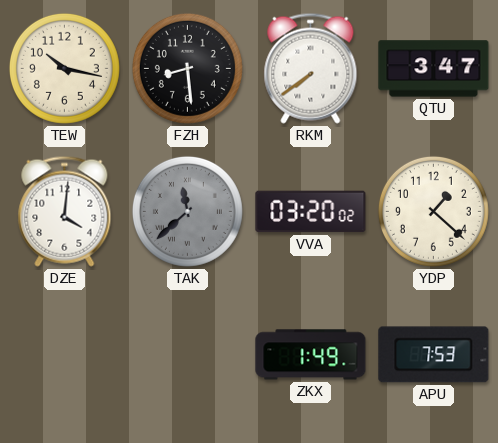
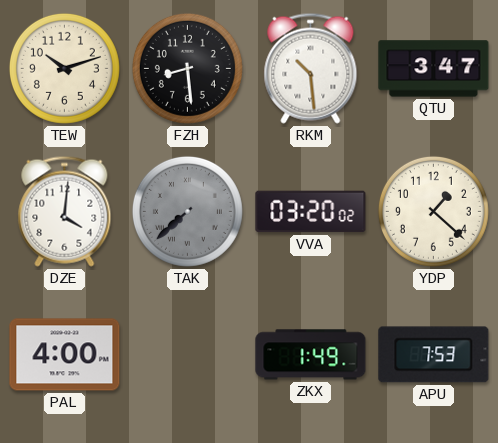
TEW: 10:17 -> 10:12 (64, 68)
RKM: 7:39 -> 10:29 (311, 68)
TAK: 11:38 -> 7:38 (187, 211)
PAL: none -> 4:00 (65, 355)
